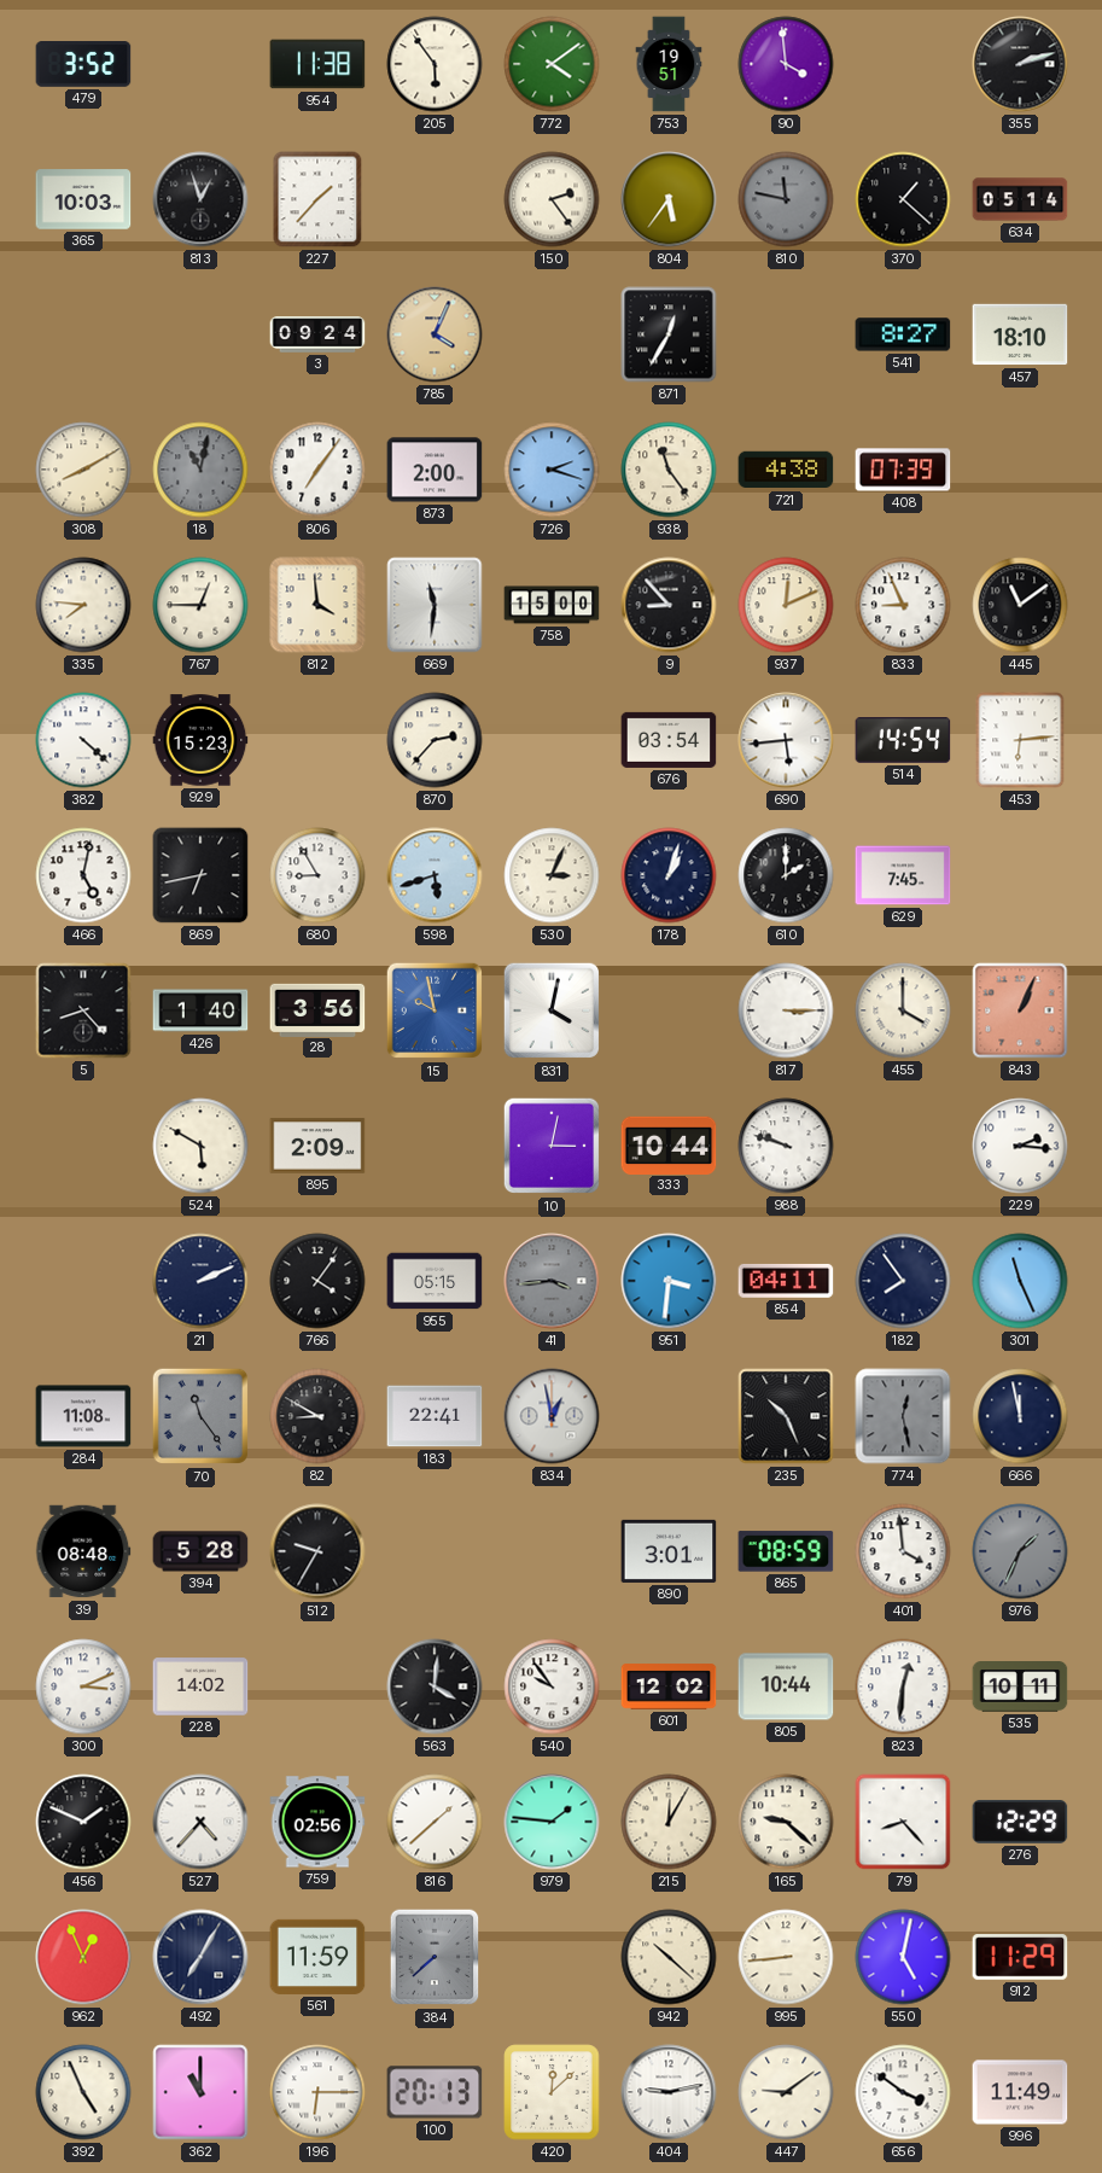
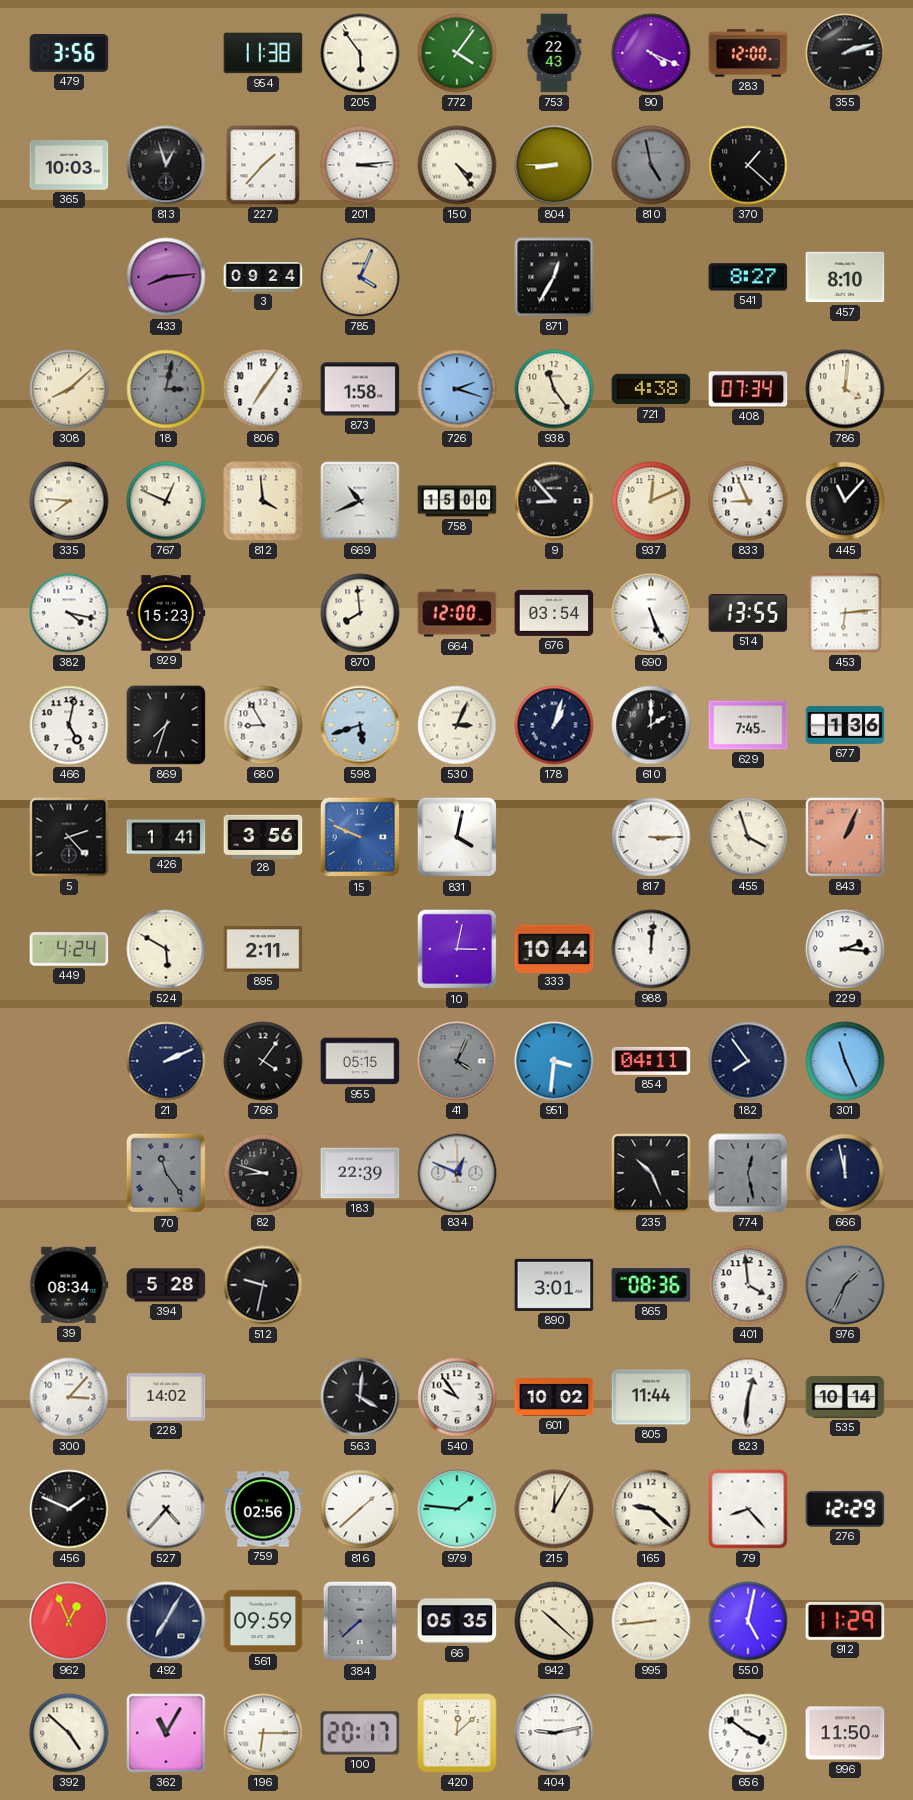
479: 3:52 -> 3:56 (69, 54)
772: 4:09 -> 4:06 (457, 53)
753: 19:51 -> 22:43 (554, 53)
90: 3:59 -> 4:19 (651, 53)
283: none -> 12:00 (748, 53)
201: none -> 3:14 (360, 165)
150: 2:24 -> 4:24 (457, 165)
804: 5:36 -> 8:45 (554, 165)
810: 11:47 -> 4:58 (651, 165)
634: 05:14 -> none (1020, 199)
433: none -> 8:14 (166, 277)
457: 18:10 -> 8:10 (845, 277)
308: 8:10 -> 8:08 (69, 389)
18: 11:02 -> 3:02 (166, 389)
873: 2:00 -> 1:58 (360, 389)
408: 07:39 -> 07:34 (748, 389)
786: none -> 4:01 (845, 389)
767: 12:45 -> 12:49 (166, 501)
669: 11:31 -> 10:41 (360, 501)
445: 11:09 -> 11:07 (845, 501)
382: 4:22 -> 4:17 (69, 613)
870: 2:37 -> 7:59 (360, 613)
664: none -> 12:00 (457, 613)
690: 5:44 -> 5:26 (651, 613)
514: 14:54 -> 13:55 (748, 614)
869: 6:43 -> 7:33 (166, 725)
677: none -> 1:36 (845, 725)
5: 8:23 -> 2:23 (69, 837)
426: 1:40 -> 1:41 (166, 837)
15: 9:58 -> 9:49 (360, 837)
455: 4:00 -> 3:57 (748, 837)
449: none -> 4:24 (69, 949)
895: 2:09 -> 2:11 (263, 949)
988: 9:48 -> 12:01 (651, 949)
41: 3:44 -> 4:04 (457, 1061)
284: 11:08 -> none (83, 1416)
82: 8:50 -> 8:48 (263, 1173)
183: 22:41 -> 22:39 (360, 1173)
834: 12:58 -> 12:49 (457, 1173)
39: 08:48 -> 08:34 (69, 1285)
512: 9:35 -> 9:32 (263, 1285)
865: 08:59 -> 08:36 (651, 1285)
300: 3:11 -> 3:07 (69, 1397)
601: 12:02 -> 10:02 (554, 1397)
805: 10:44 -> 11:44 (651, 1397)
535: 10:11 -> 10:14 (845, 1397)
561: 11:59 -> 09:59 (263, 1621)
66: none -> 05:35 (457, 1621)
392: 4:56 -> 4:52 (69, 1733)
362: 11:00 -> 11:05 (166, 1733)
100: 20:13 -> 20:17 (360, 1733)
447: 9:09 -> none (786, 2092)
996: 11:49 -> 11:50 (845, 1733)
